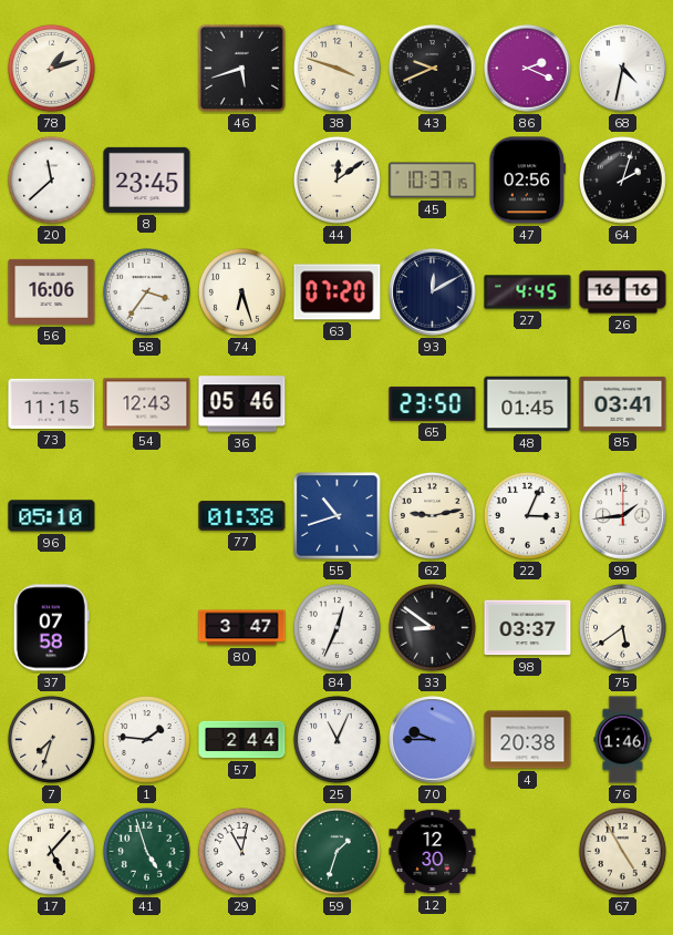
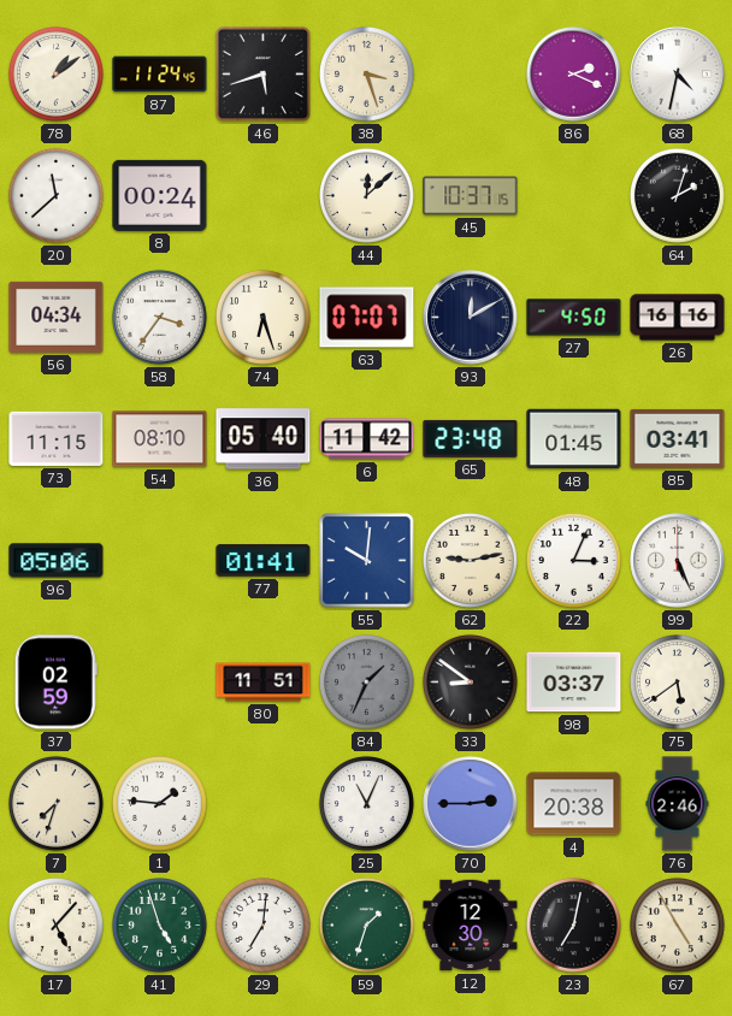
78: 1:12 -> 1:09 (55, 73)
87: none -> 11:24 (160, 75)
38: 3:48 -> 3:27 (366, 73)
43: 9:41 -> none (433, 69)
8: 23:45 -> 00:24 (160, 195)
44: 12:09 -> 12:08 (366, 195)
47: 02:56 -> none (527, 181)
56: 16:06 -> 04:34 (57, 317)
63: 07:20 -> 07:07 (367, 318)
27: 4:45 -> 4:50 (574, 318)
54: 12:43 -> 08:10 (160, 439)
36: 05:46 -> 05:40 (264, 439)
6: none -> 11:42 (367, 439)
65: 23:50 -> 23:48 (471, 438)
96: 05:10 -> 05:06 (57, 561)
77: 01:38 -> 01:41 (264, 561)
55: 10:42 -> 10:01 (367, 561)
99: 1:44 -> 5:26 (678, 561)
37: 07:58 -> 02:59 (55, 683)
80: 3:47 -> 11:51 (264, 683)
84: 12:34 -> 1:34 (366, 681)
84 dial: white -> grey (366, 681)
57: 2:44 -> none (242, 740)
70: 9:45 -> 2:45 (471, 804)
76: 1:46 -> 2:46 (678, 804)
29: 11:02 -> 7:01 (262, 925)
23: none -> 7:02 (573, 925)
